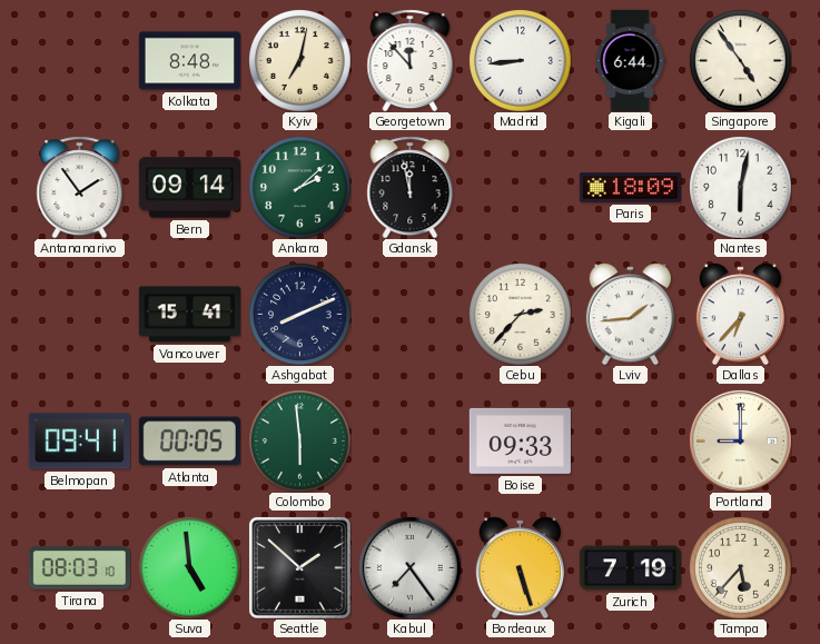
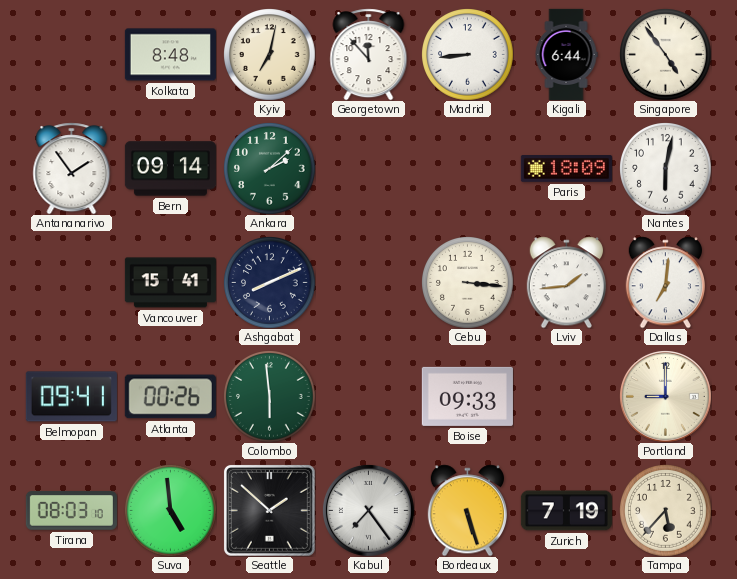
Gdansk: 11:58 -> none (411, 187)
Cebu: 2:37 -> 3:16 (468, 283)
Dallas: 6:37 -> 7:01 (665, 282)
Atlanta: 00:05 -> 00:26 (170, 397)
